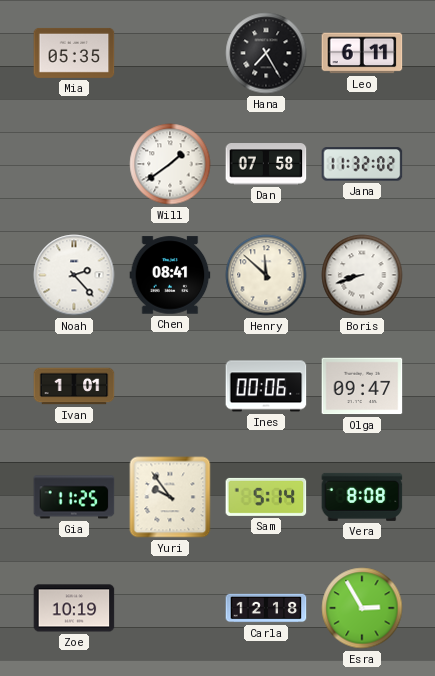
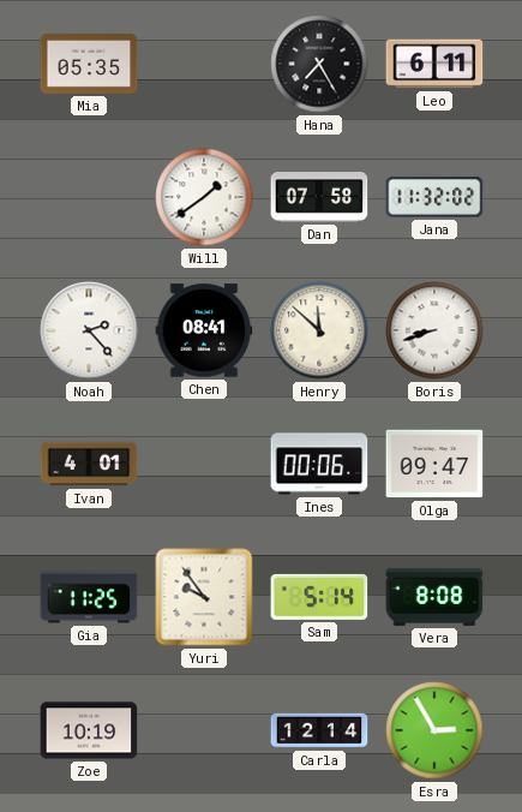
Ivan: 1:01 -> 4:01 (89, 464)
Carla: 12:18 -> 12:14 (319, 730)
